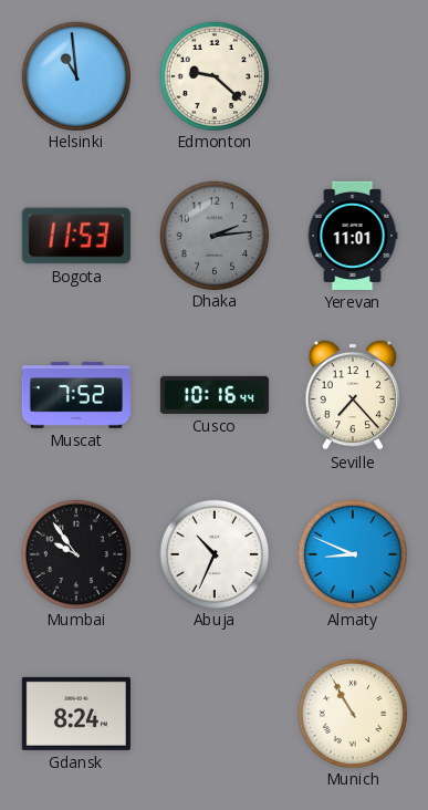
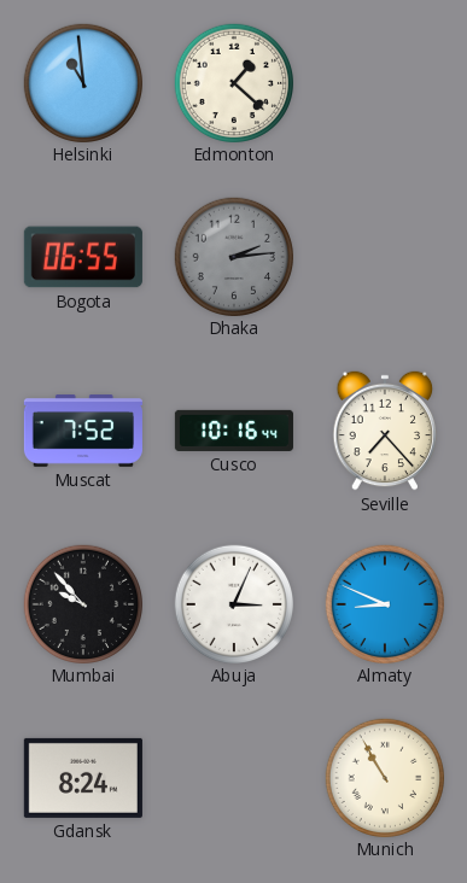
Edmonton: 9:22 -> 1:22 (233, 82)
Bogota: 11:53 -> 06:55 (83, 257)
Yerevan: 11:01 -> none (353, 236)
Mumbai: 9:54 -> 9:53 (82, 603)
Abuja: 10:34 -> 3:04 (233, 603)
